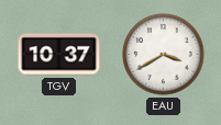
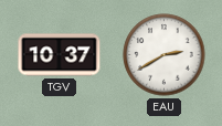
EAU: 3:40 -> 2:40 (165, 55)
